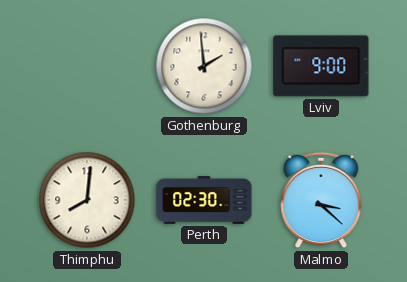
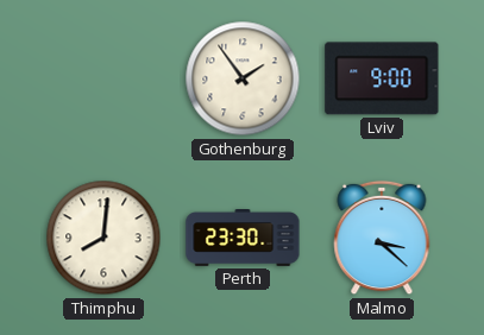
Gothenburg: 1:59 -> 1:54 (243, 78)
Perth: 02:30 -> 23:30 (243, 239)
